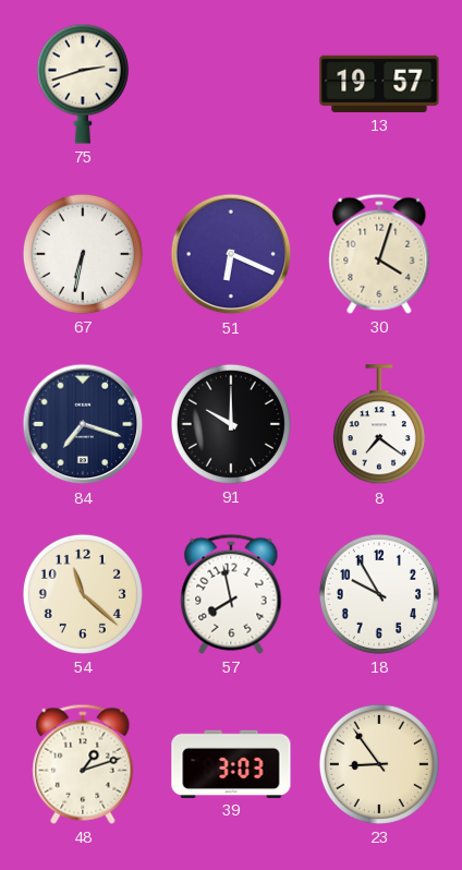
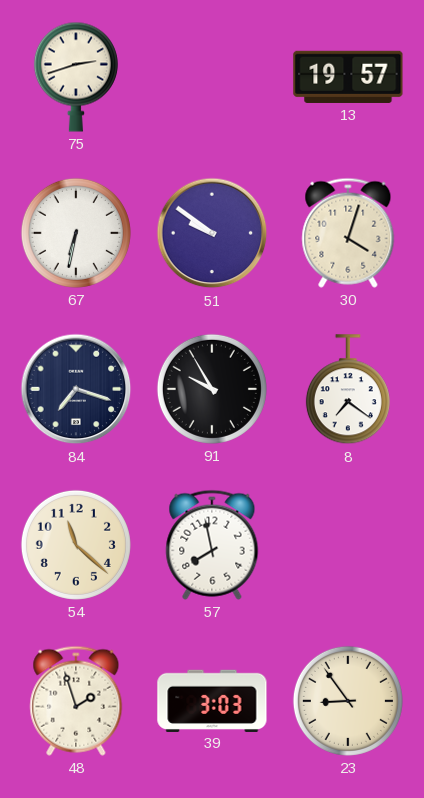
51: 6:19 -> 9:51 (212, 233)
91: 10:00 -> 9:55 (212, 389)
18: 9:55 -> none (379, 594)
48: 1:12 -> 1:57 (76, 701)
